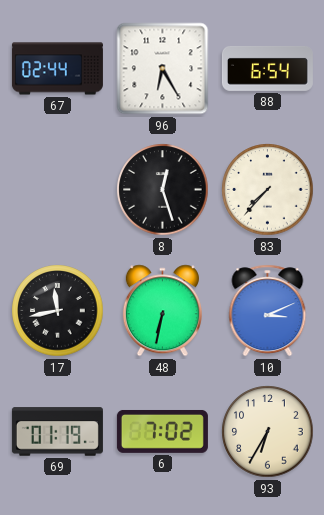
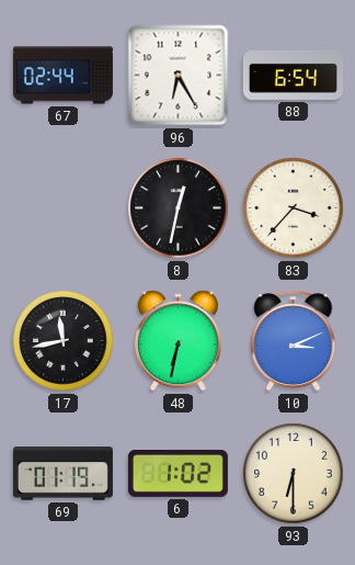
8: 12:27 -> 12:32 (179, 208)
83: 7:37 -> 3:37 (294, 208)
6: 7:02 -> 1:02 (177, 473)
93: 6:35 -> 6:30 (294, 474)
